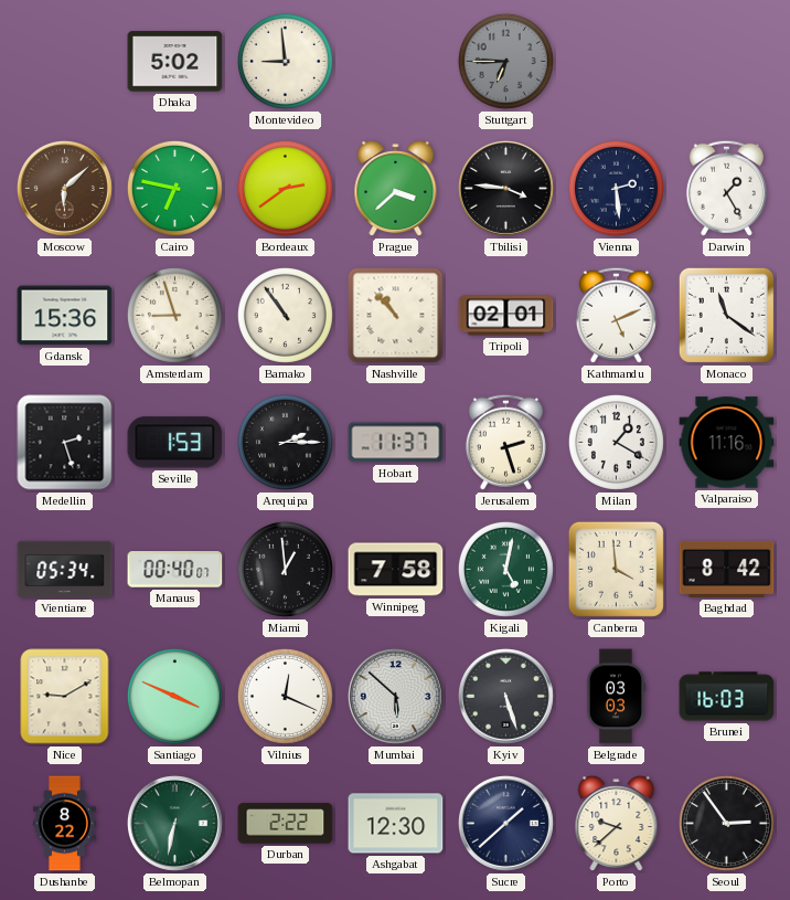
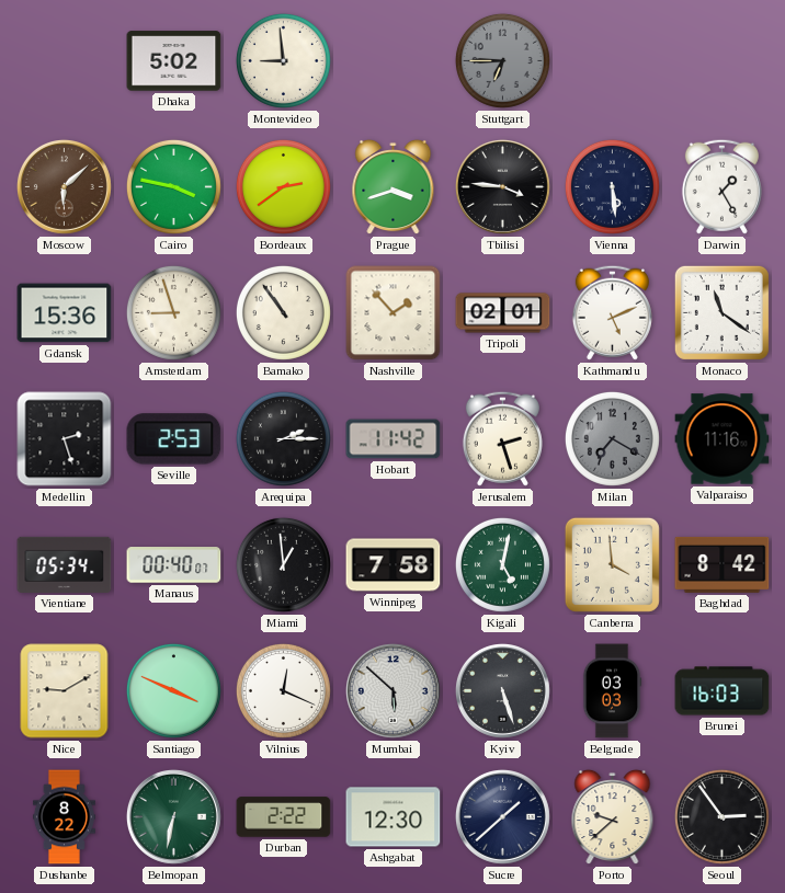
Cairo: 6:47 -> 3:47 (173, 186)
Prague: 3:38 -> 3:42 (394, 187)
Vienna: 2:29 -> 5:29 (612, 186)
Nashville: 10:53 -> 1:53 (394, 313)
Seville: 1:53 -> 2:53 (174, 439)
Hobart: 11:37 -> 11:42 (394, 439)
Milan: 1:20 -> 7:20 (612, 438)
Milan dial: white -> grey (612, 438)
